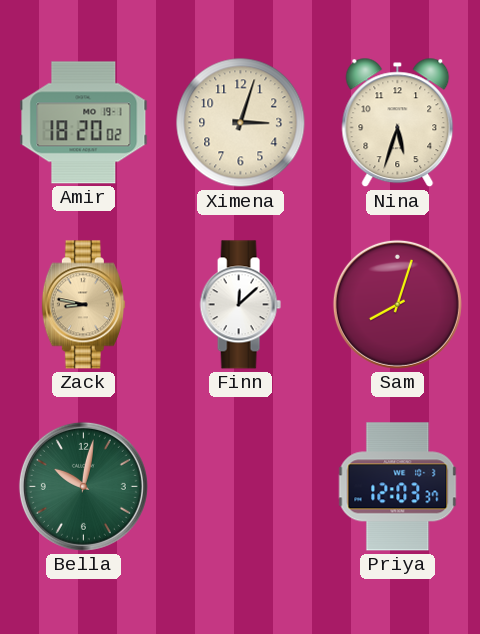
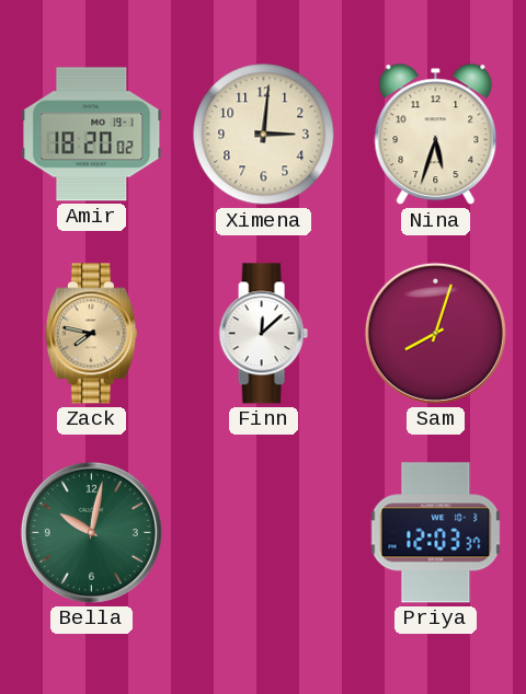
Ximena: 3:03 -> 3:01 (264, 135)
Zack: 8:47 -> 7:47 (91, 334)
